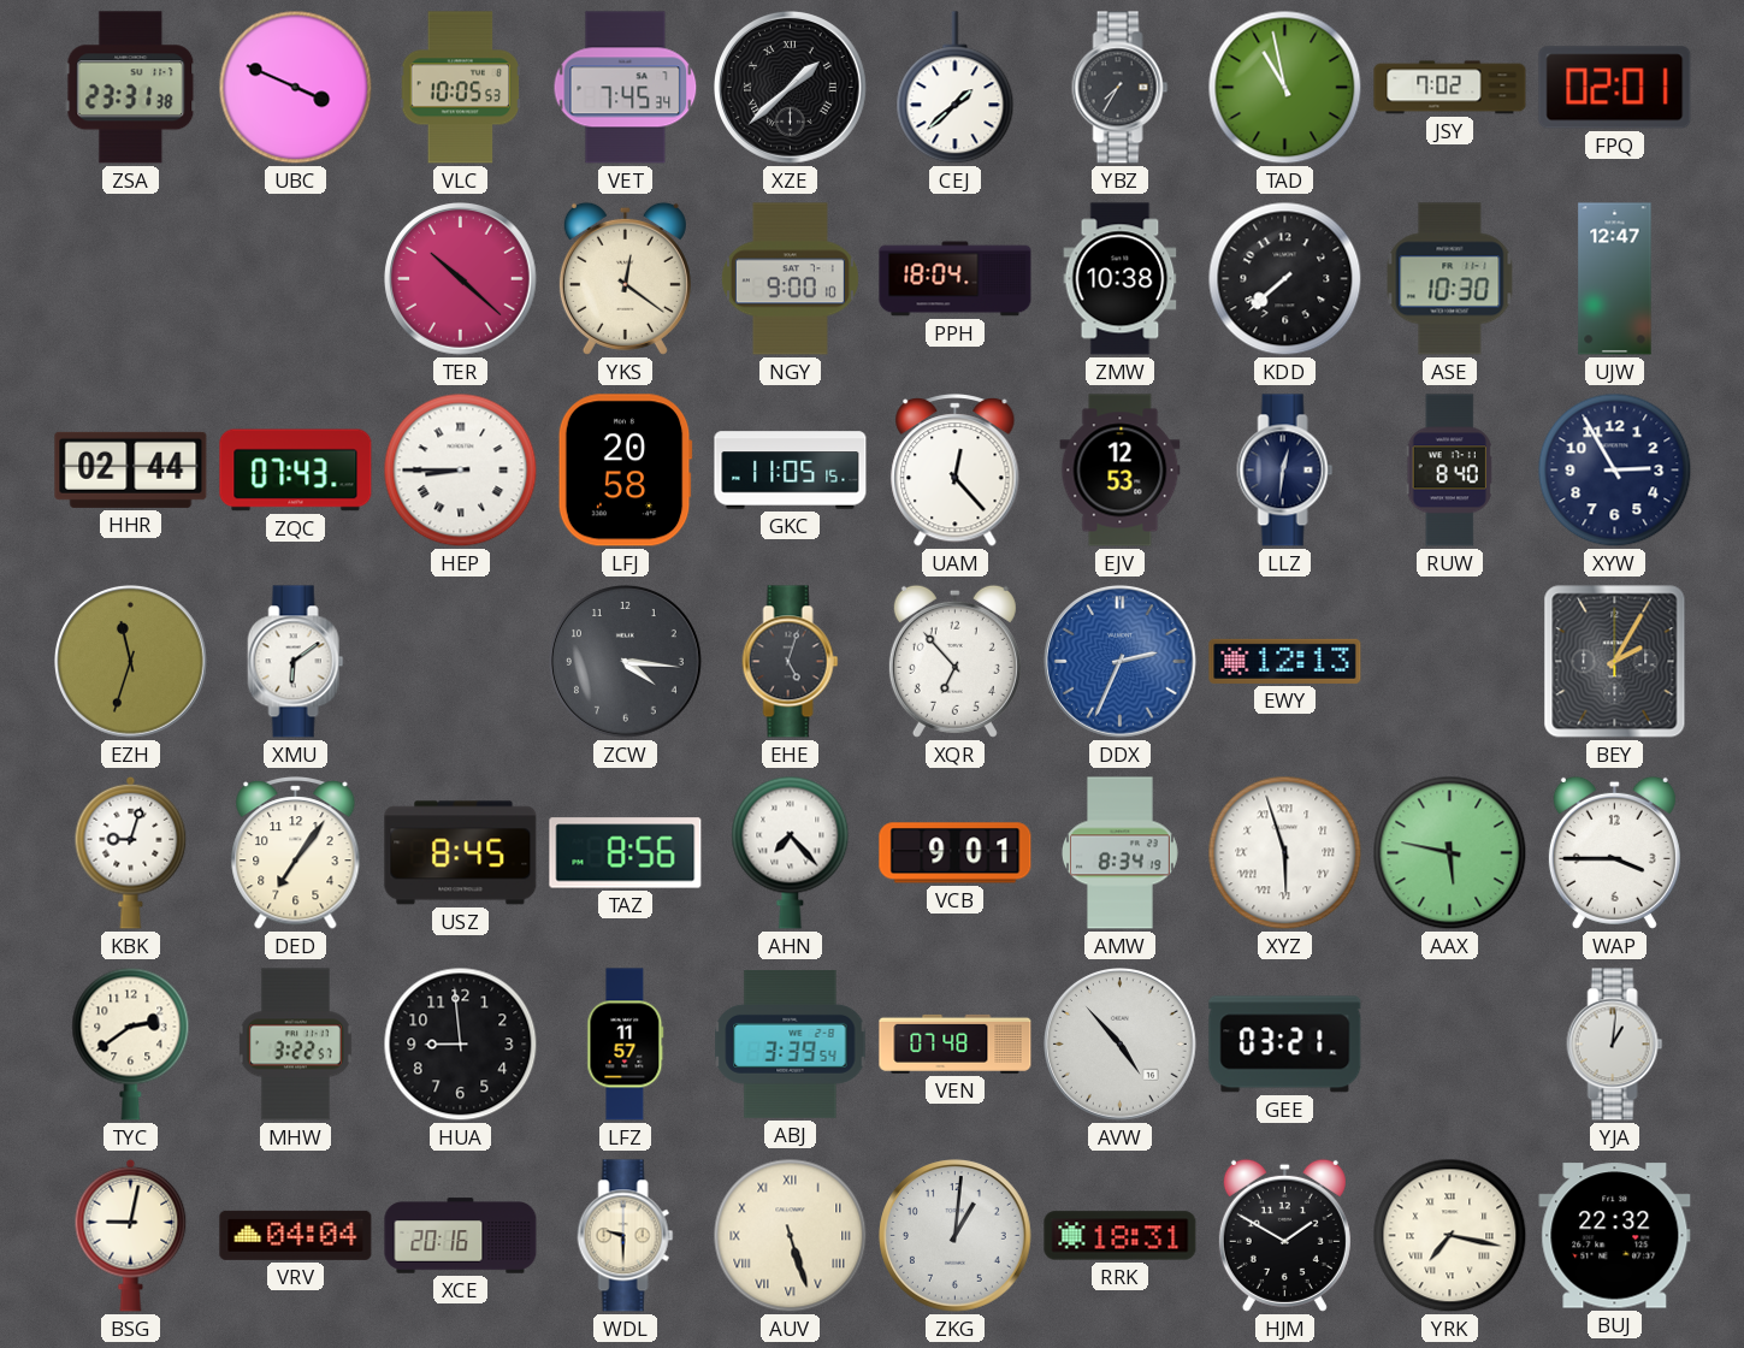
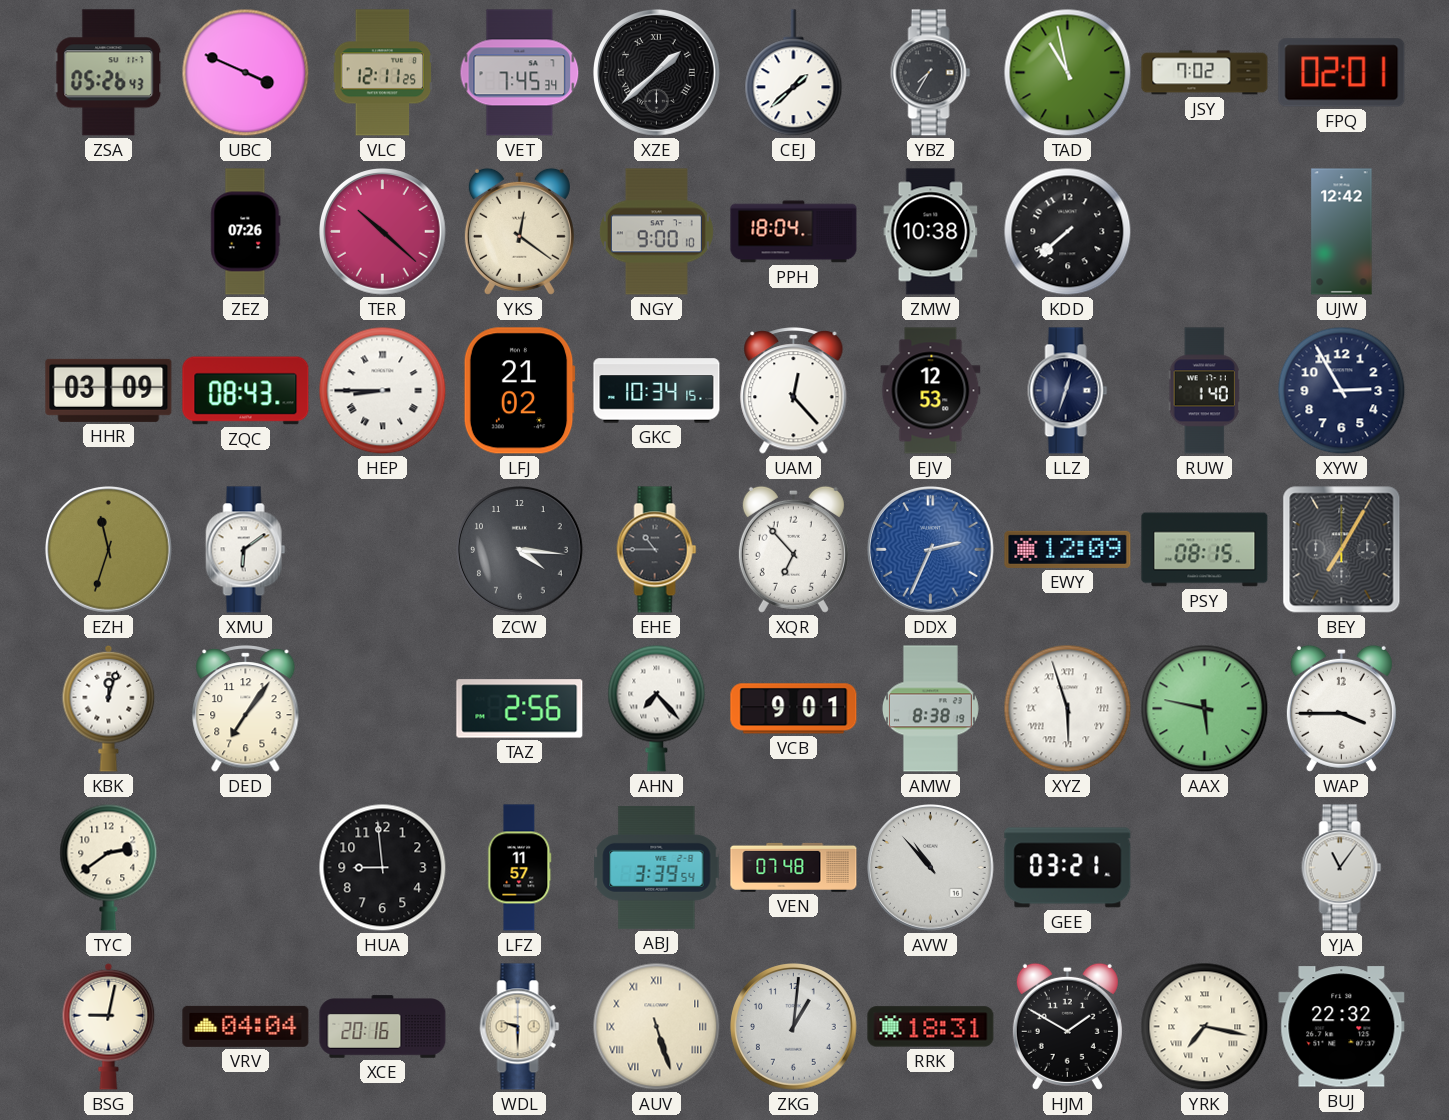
ZSA: 23:31 -> 05:26 (109, 73)
VLC: 10:05 -> 12:11 (383, 73)
ZEZ: none -> 07:26 (246, 232)
ASE: 10:30 -> none (1450, 279)
UJW: 12:47 -> 12:42 (1342, 232)
HHR: 02:44 -> 03:09 (109, 390)
ZQC: 07:43 -> 08:43 (246, 391)
LFJ: 20:58 -> 21:02 (519, 391)
GKC: 11:05 -> 10:34 (657, 391)
LLZ: 12:31 -> 12:33 (1068, 391)
RUW: 8:40 -> 1:40 (1204, 391)
EHE: 5:03 -> 10:45 (657, 550)
EWY: 12:13 -> 12:09 (1068, 549)
PSY: none -> 08:15 (1205, 550)
BEY: 2:05 -> 7:05 (1342, 550)
KBK: 9:03 -> 12:03 (109, 708)
USZ: 8:45 -> none (461, 853)
TAZ: 8:56 -> 2:56 (520, 709)
AMW: 8:34 -> 8:38 (930, 709)
MHW: 3:22 -> none (295, 1045)
AVW: 4:53 -> 10:53 (931, 868)
YJA: 1:01 -> 11:06 (1342, 868)
